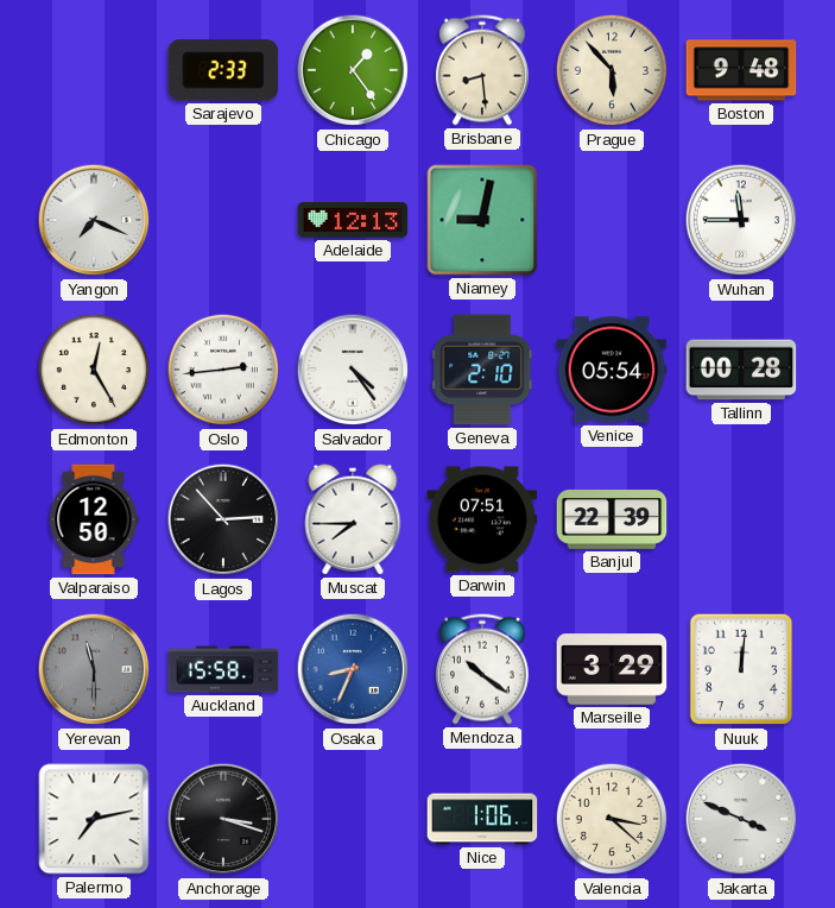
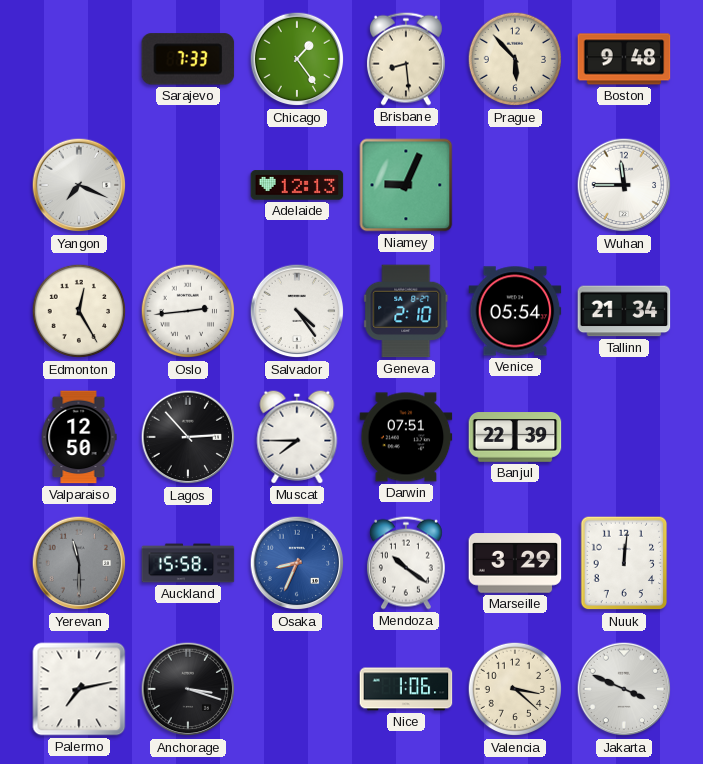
Sarajevo: 2:33 -> 7:33 (188, 59)
Niamey: 9:02 -> 9:04 (406, 185)
Tallinn: 00:28 -> 21:34 (624, 311)
